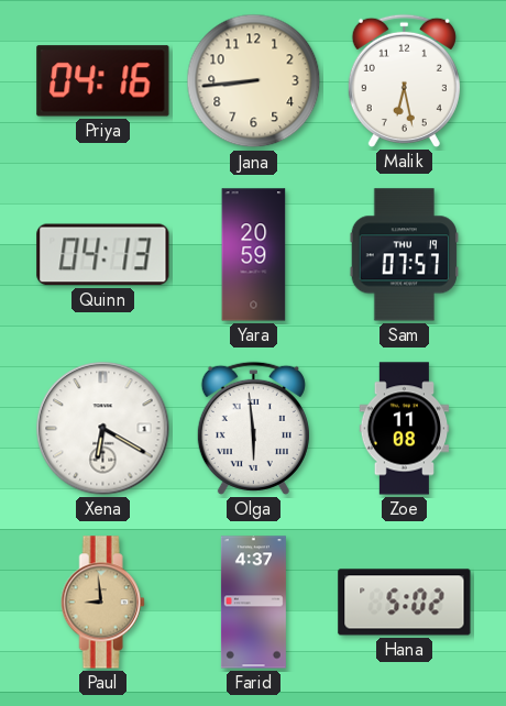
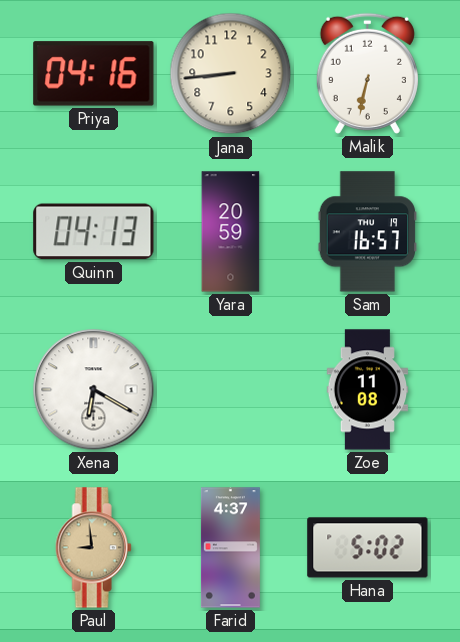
Malik: 6:28 -> 6:32 (367, 73)
Sam: 07:57 -> 16:57 (368, 232)
Olga: 5:59 -> none (253, 428)
